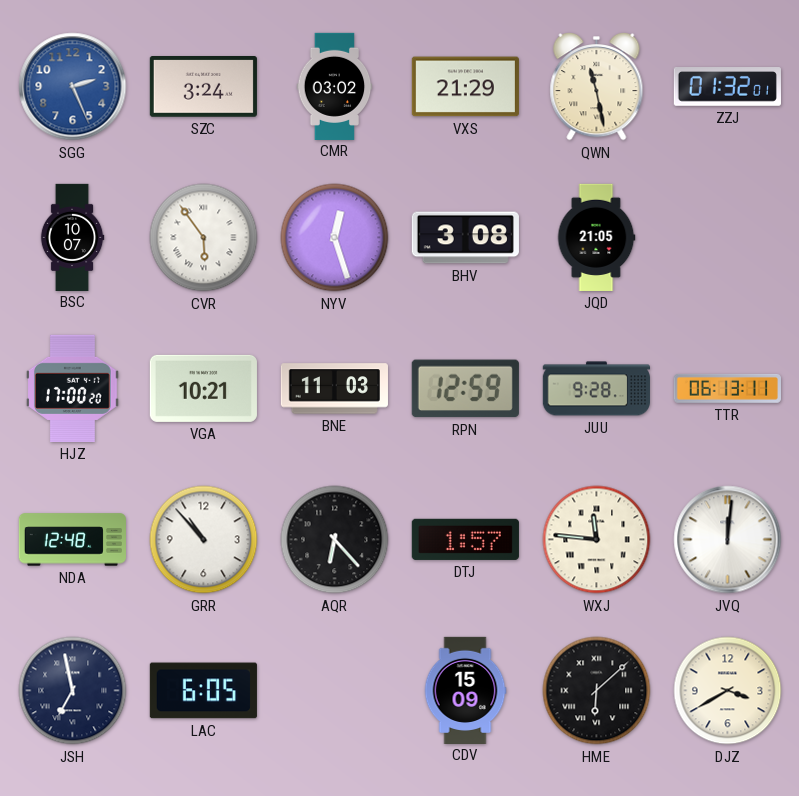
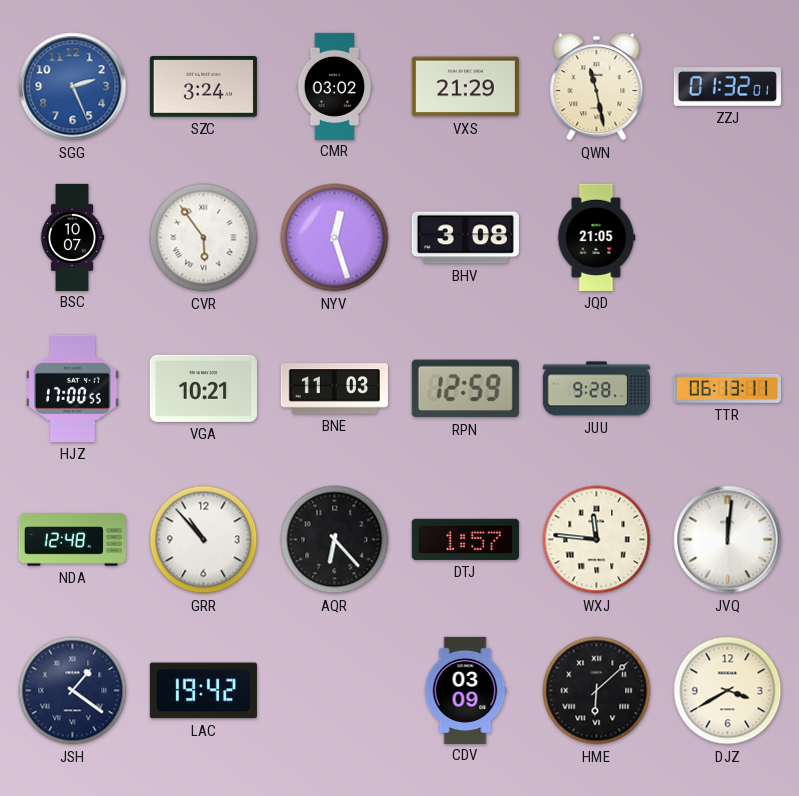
HJZ: 17:00:20 -> 17:00:55 (72, 388)
JSH: 6:58 -> 1:21 (73, 691)
LAC: 6:05 -> 19:42 (203, 691)
CDV: 15:09 -> 03:09 (465, 690)
